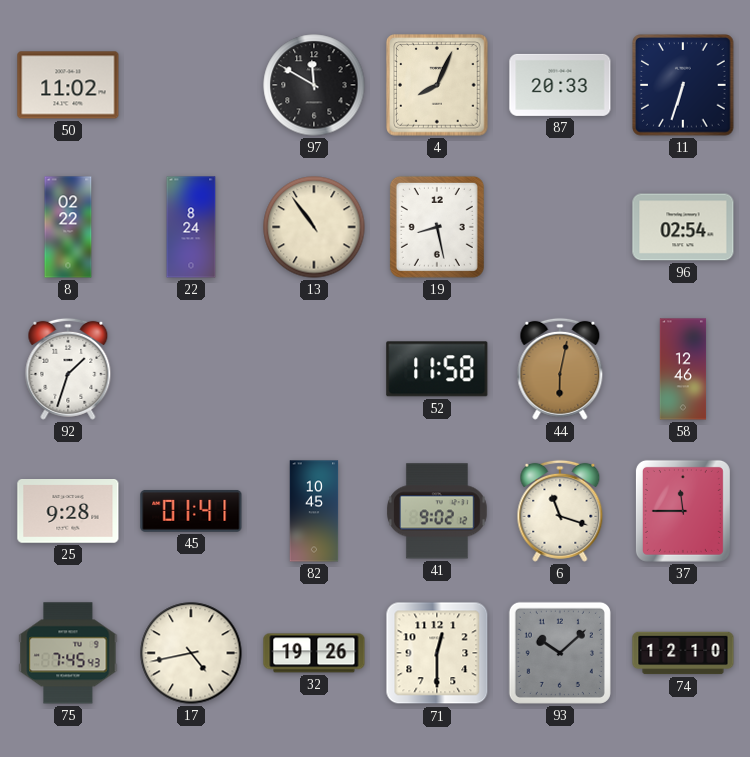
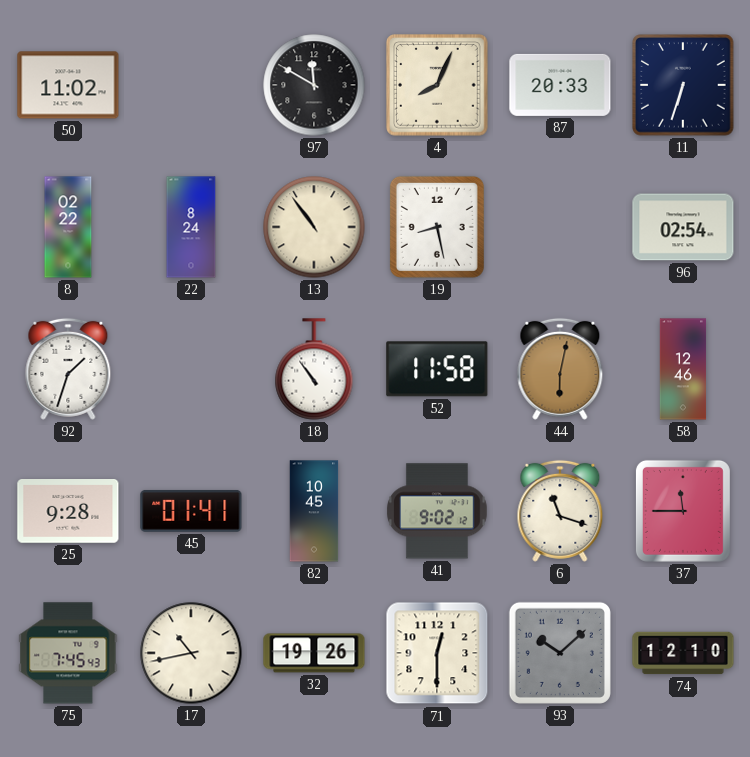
18: none -> 10:54 (314, 369)
17: 4:43 -> 10:43 (191, 653)
